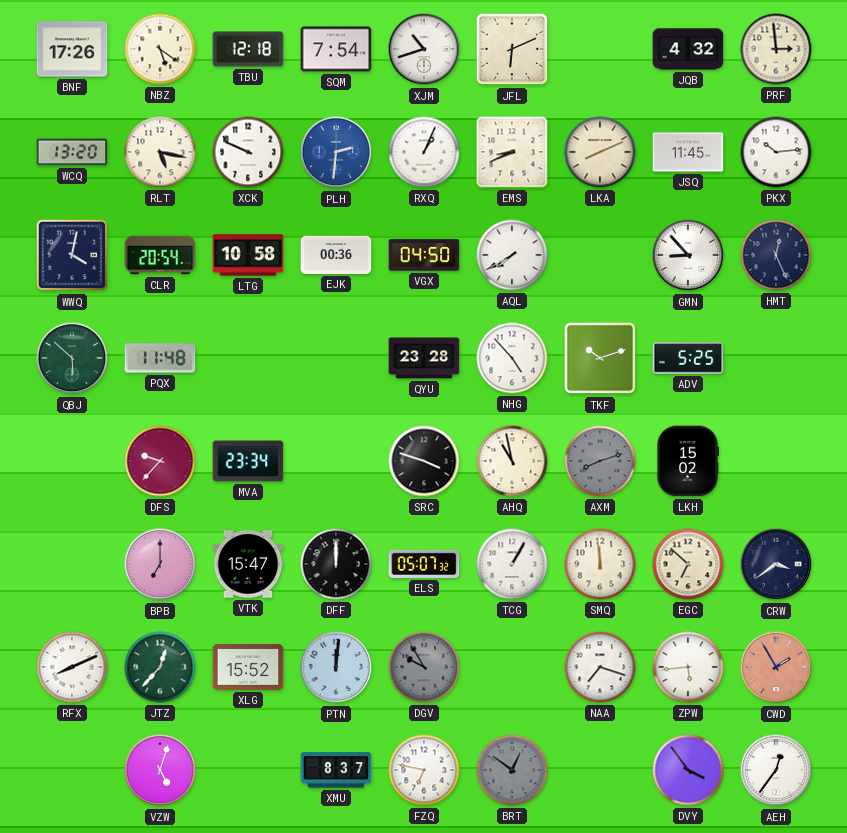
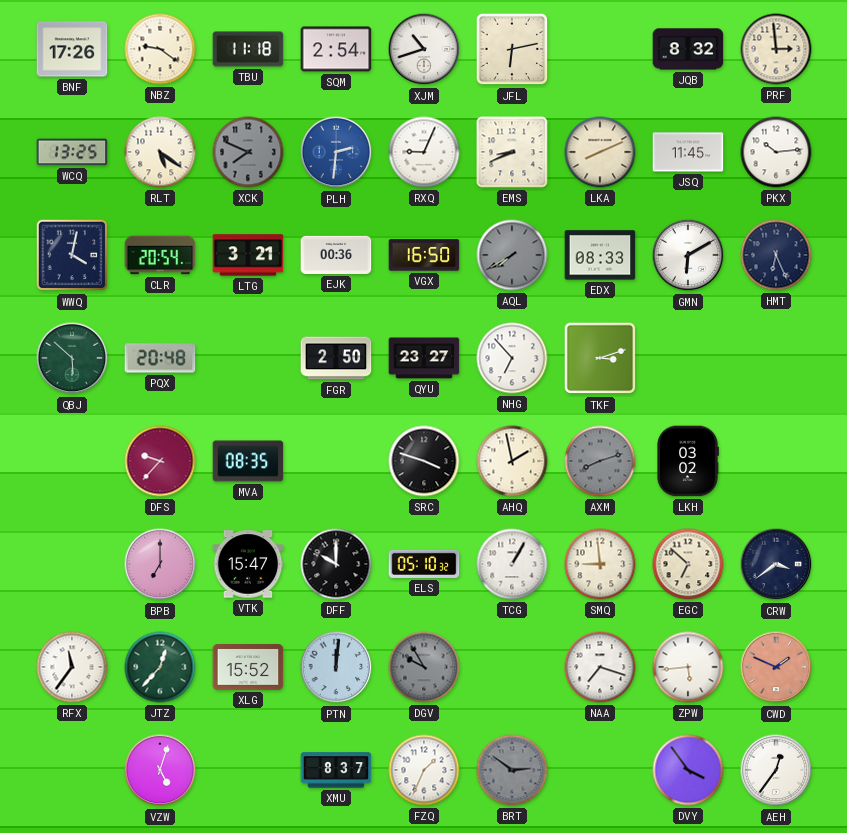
NBZ: 5:21 -> 9:21 (160, 49)
TBU: 12:18 -> 11:18 (248, 49)
SQM: 7:54 -> 2:54 (336, 49)
JFL: 6:11 -> 6:13 (512, 49)
JQB: 4:32 -> 8:32 (688, 49)
WCQ: 13:20 -> 13:25 (72, 152)
RLT: 5:17 -> 5:21 (160, 152)
XCK: 9:49 -> 7:49 (248, 152)
XCK dial: white -> grey (248, 152)
RXQ: 1:04 -> 9:04 (424, 152)
LTG: 10:58 -> 3:21 (248, 255)
VGX: 04:50 -> 16:50 (424, 255)
AQL dial: white -> grey (512, 255)
EDX: none -> 08:33 (600, 255)
GMN: 8:53 -> 6:10 (688, 255)
HMT: 12:26 -> 6:26 (776, 255)
PQX: 11:48 -> 20:48 (160, 358)
FGR: none -> 2:50 (336, 358)
QYU: 23:28 -> 23:27 (424, 358)
NHG: 4:53 -> 6:53 (512, 358)
TKF: 10:12 -> 3:12 (600, 358)
ADV: 5:25 -> none (688, 358)
MVA: 23:34 -> 08:35 (248, 461)
AHQ: 10:58 -> 1:58 (512, 461)
LKH: 15:02 -> 03:02 (688, 461)
DFF: 12:00 -> 10:00 (336, 564)
ELS: 05:07 -> 05:10 (424, 564)
SMQ: 11:59 -> 8:59 (600, 564)
RFX: 8:11 -> 11:36 (72, 667)
CWD: 1:55 -> 1:49 (776, 667)
FZQ: 6:47 -> 1:34 (424, 770)
BRT: 12:51 -> 2:51 (512, 770)
